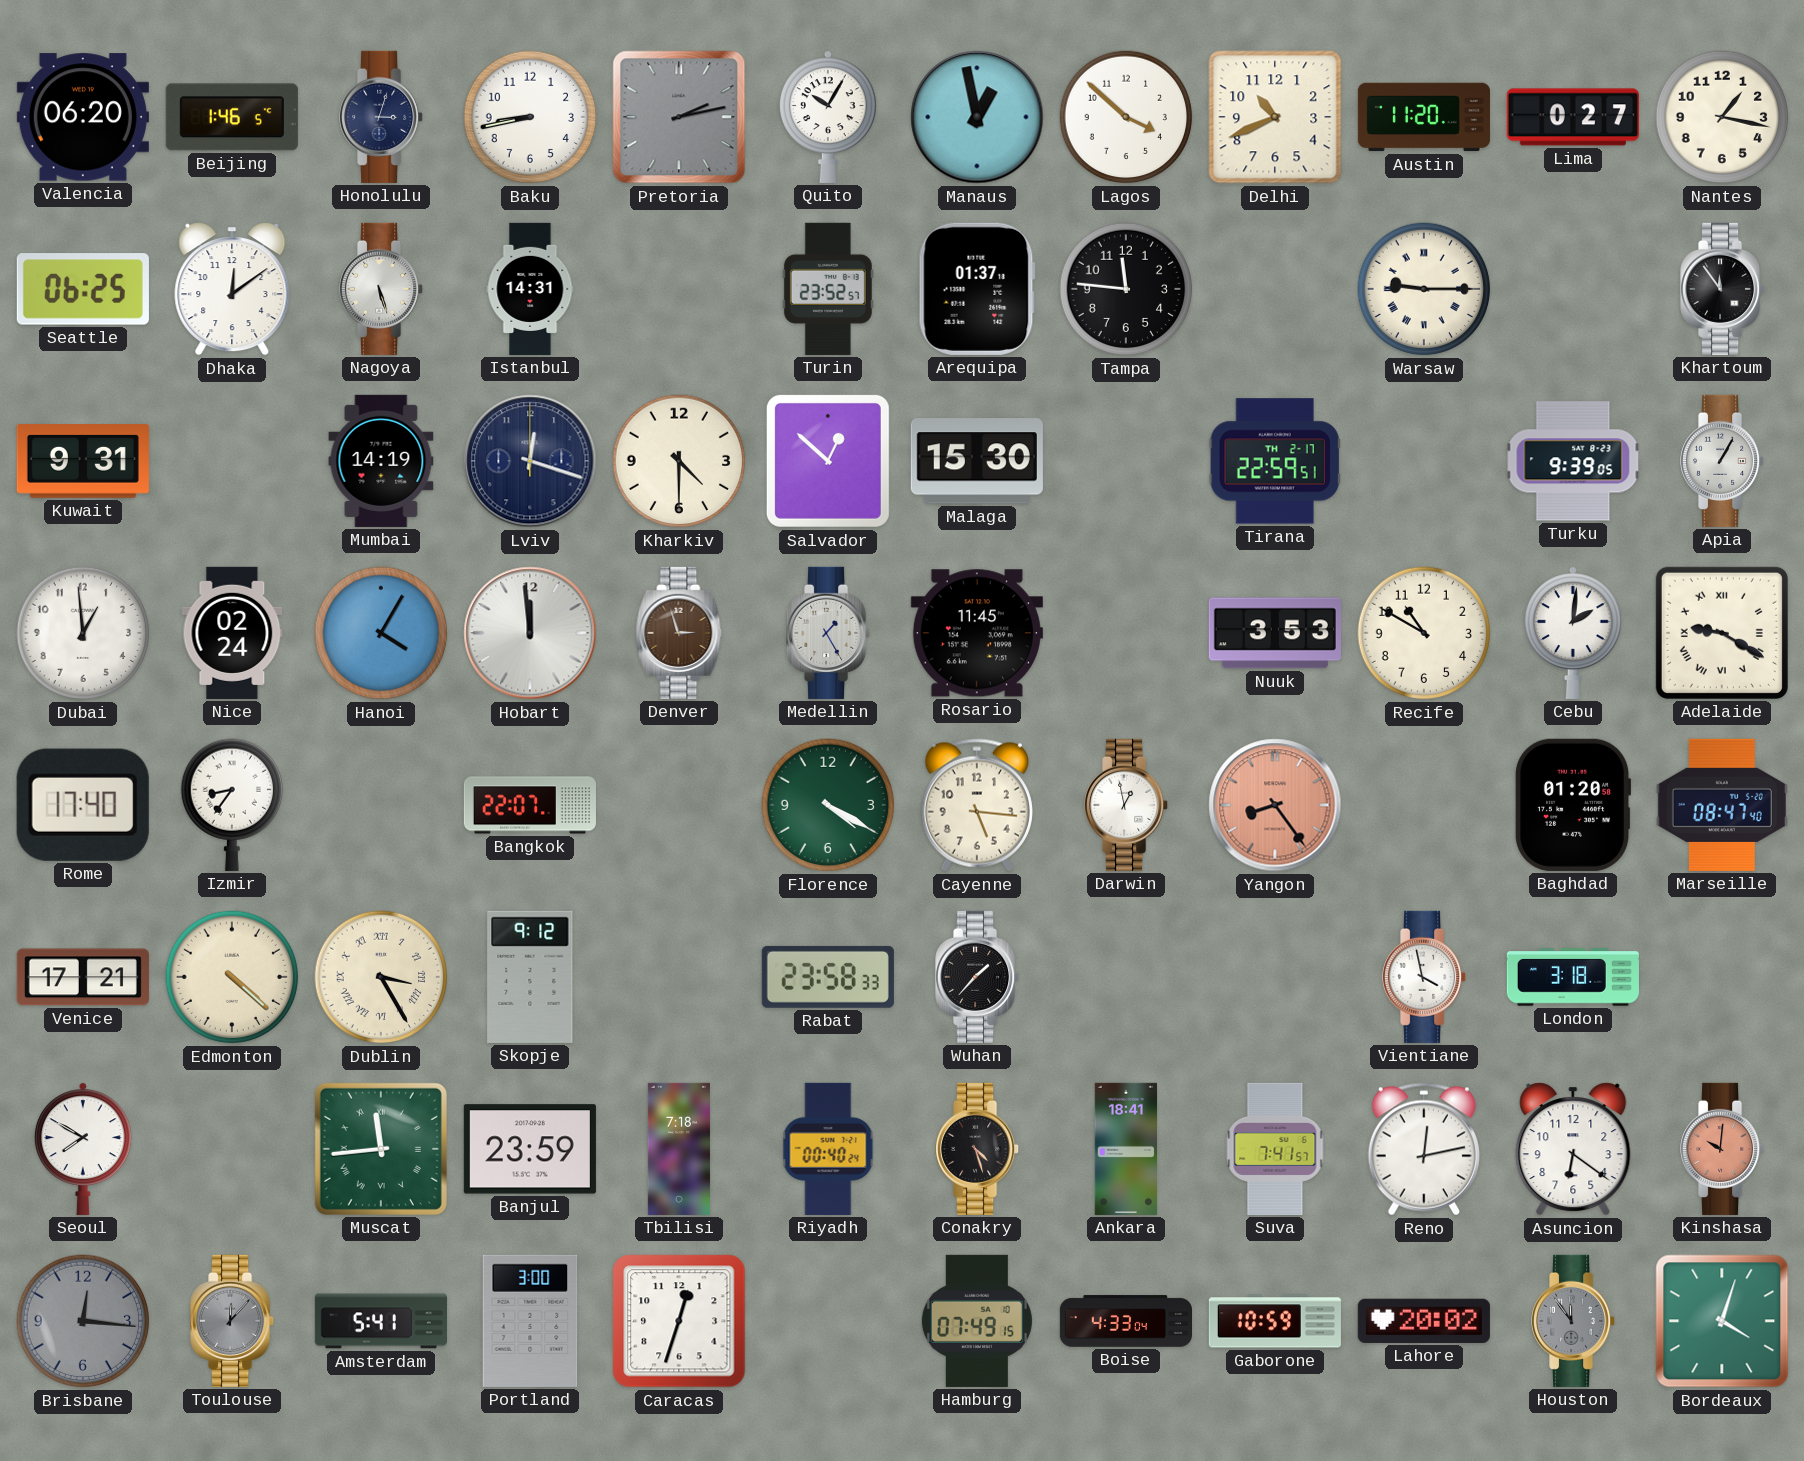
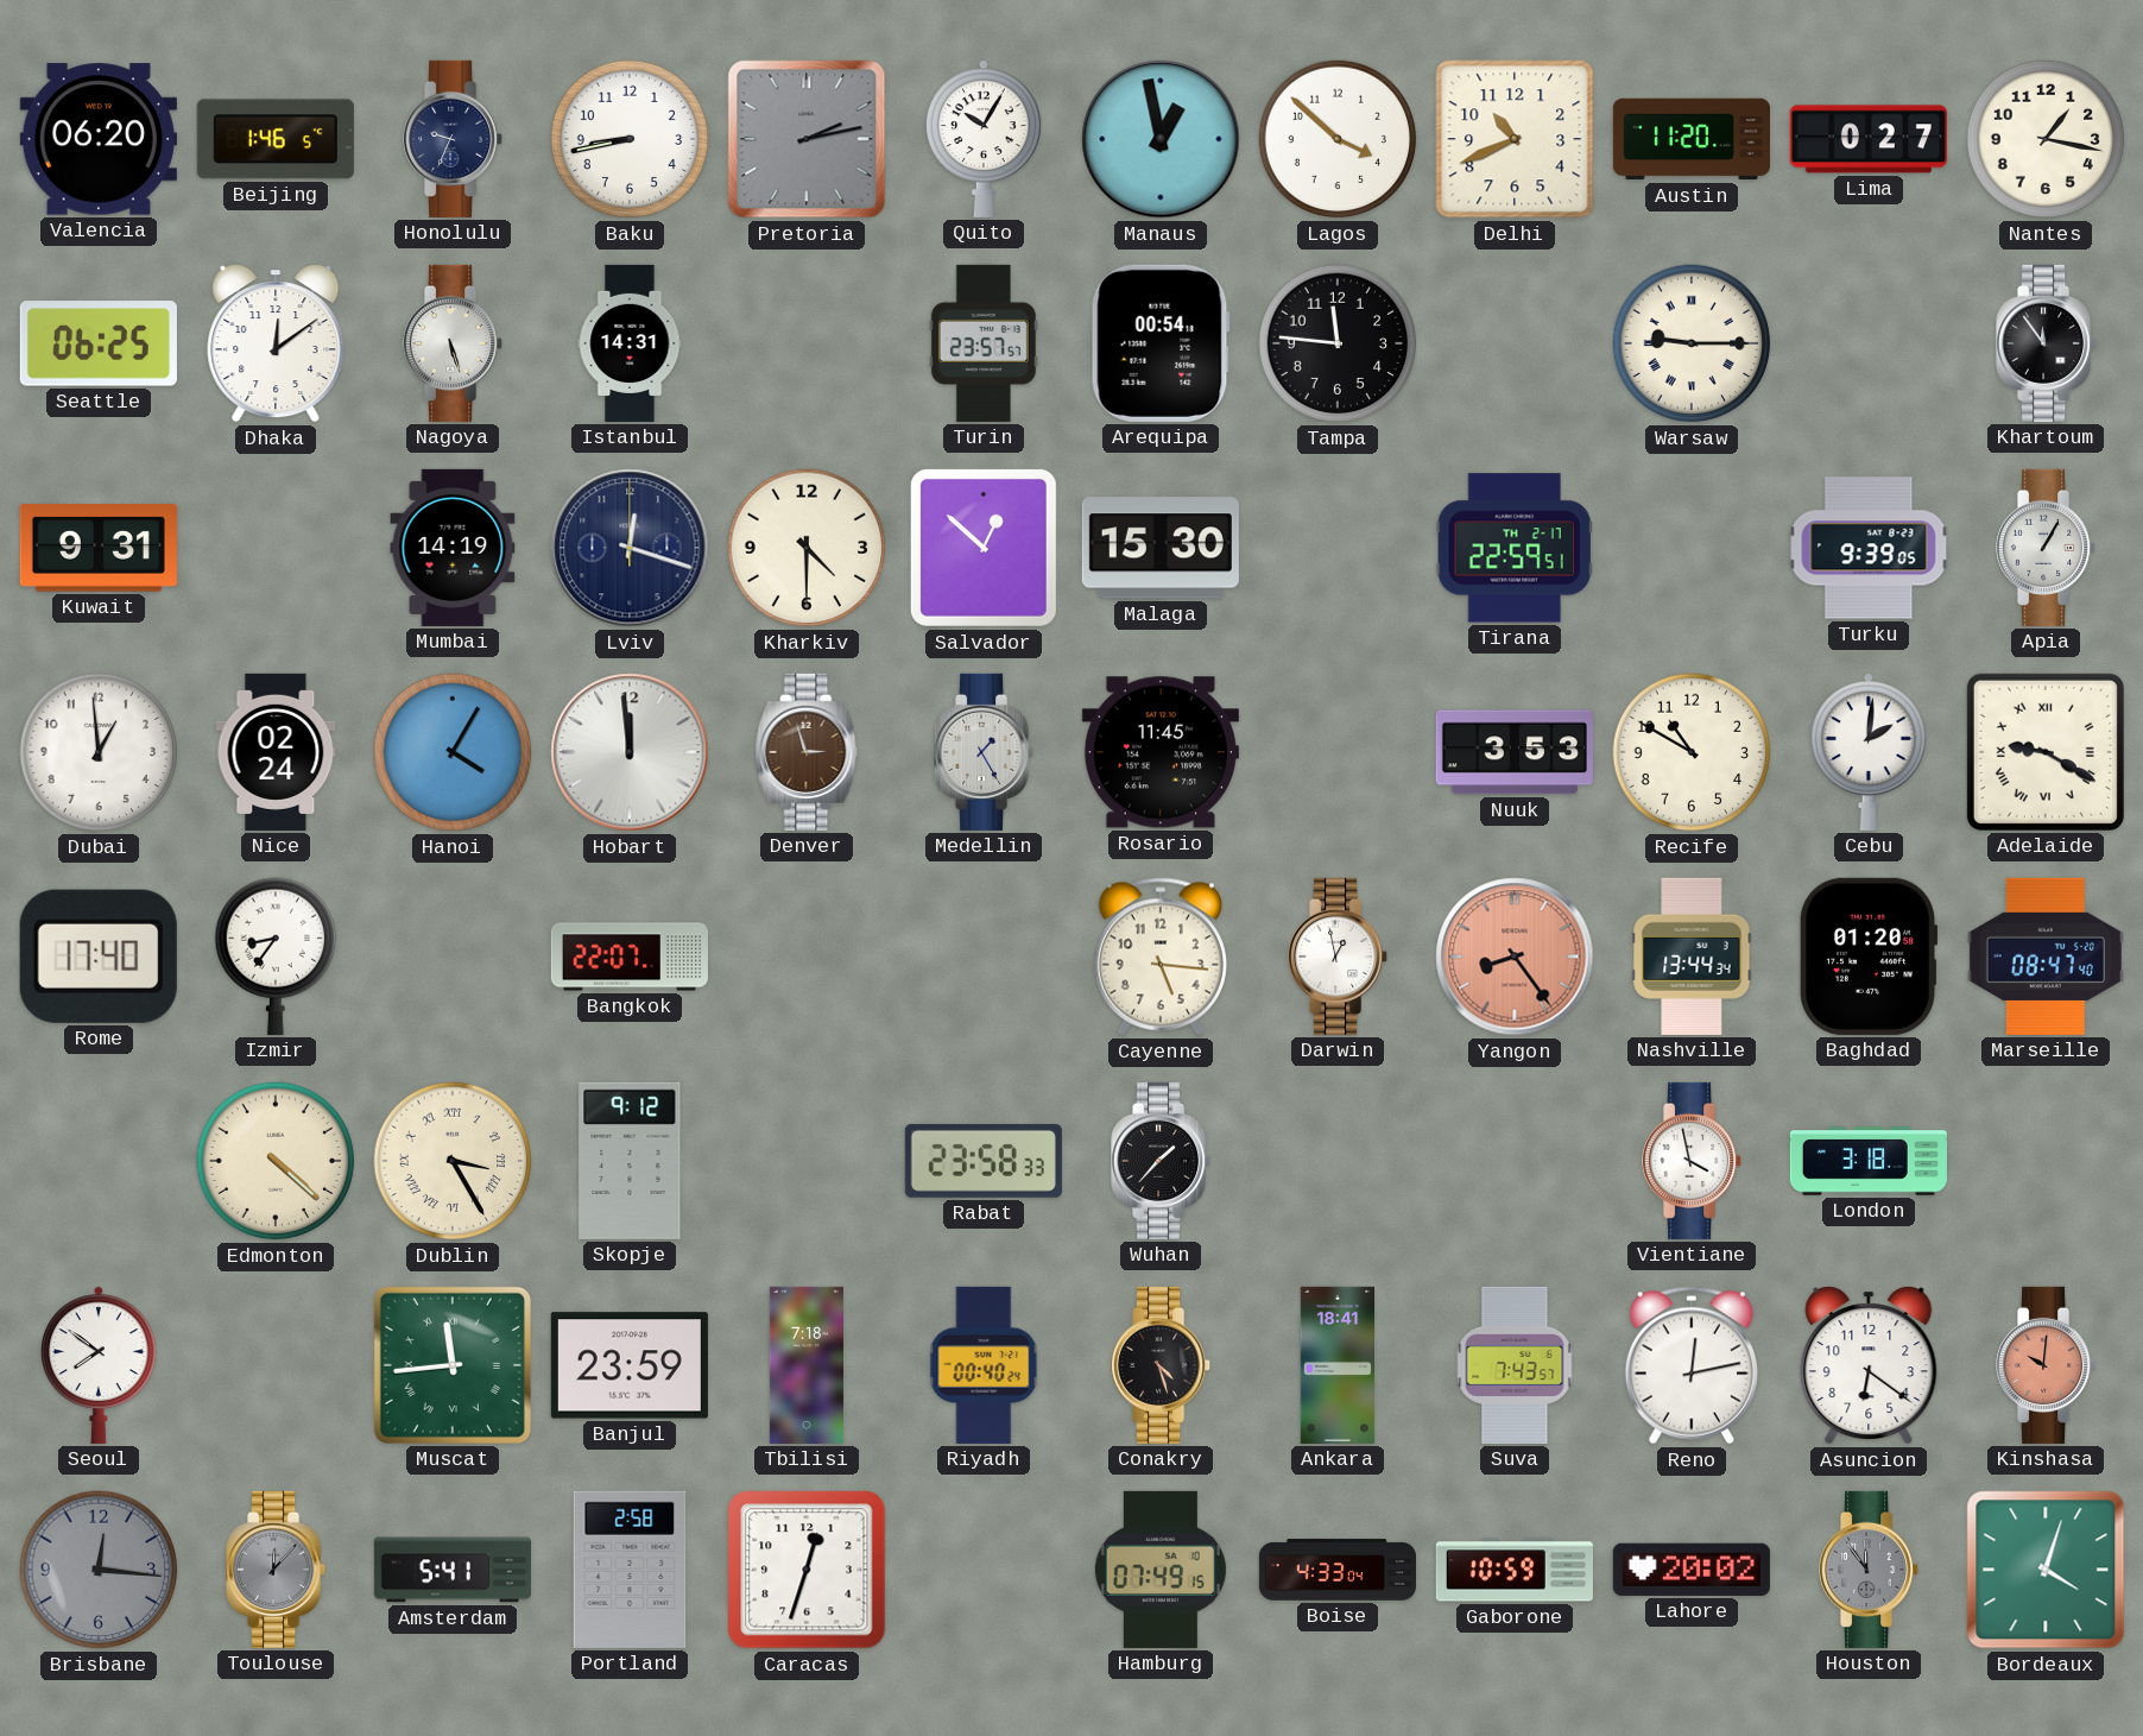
Honolulu: 3:03 -> 9:34 (454, 139)
Turin: 23:52 -> 23:57 (984, 343)
Arequipa: 01:37 -> 00:54 (1161, 343)
Florence: 4:20 -> none (828, 805)
Nashville: none -> 13:44 (1692, 957)
Venice: 17:21 -> none (83, 977)
Seoul: 7:50 -> 7:51 (99, 1365)
Suva: 7:41 -> 7:43 (1515, 1365)
Portland: 3:00 -> 2:58 (630, 1570)
